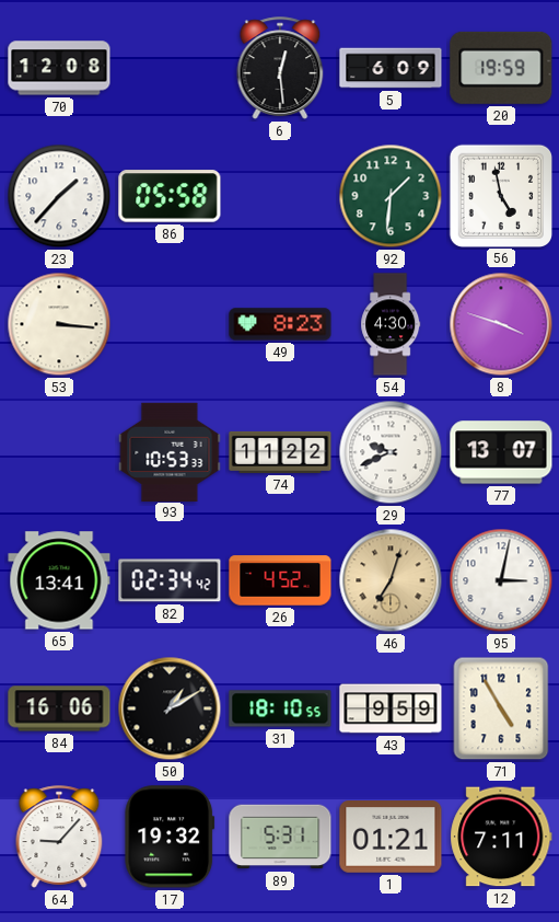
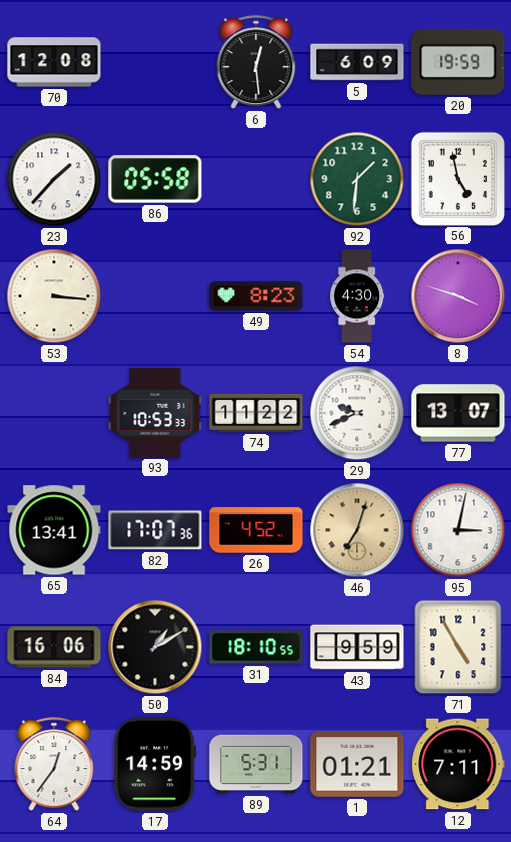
82: 02:34 -> 17:07 (155, 530)
64: 9:07 -> 12:36 (54, 764)
17: 19:32 -> 14:59 (155, 764)
